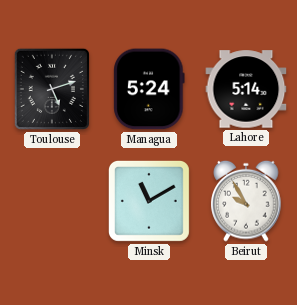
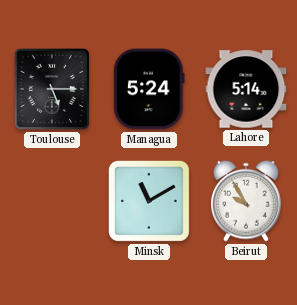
Toulouse: 5:12 -> 5:15 (52, 89)
